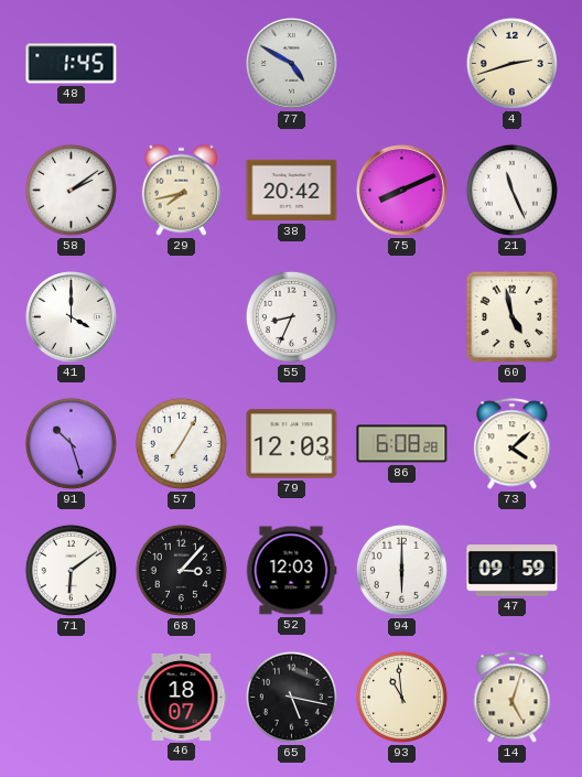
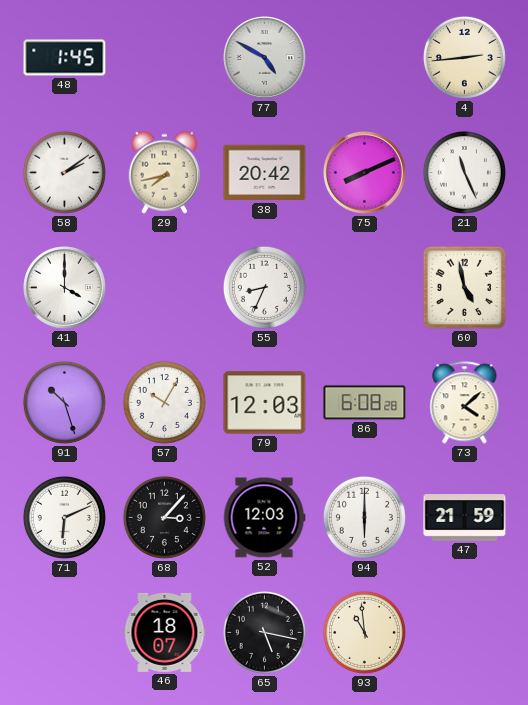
4: 2:42 -> 2:44 (464, 57)
57: 7:05 -> 10:05 (164, 402)
71: 6:09 -> 6:11 (64, 517)
47: 09:59 -> 21:59 (465, 518)
14: 5:03 -> none (513, 698)
